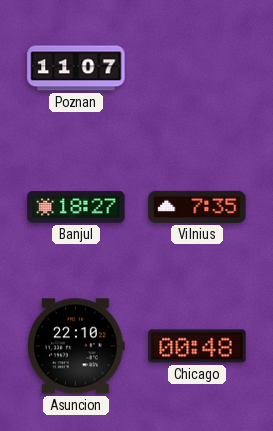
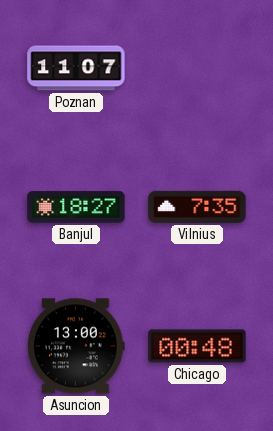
Asuncion: 22:10 -> 13:00 (76, 346)
